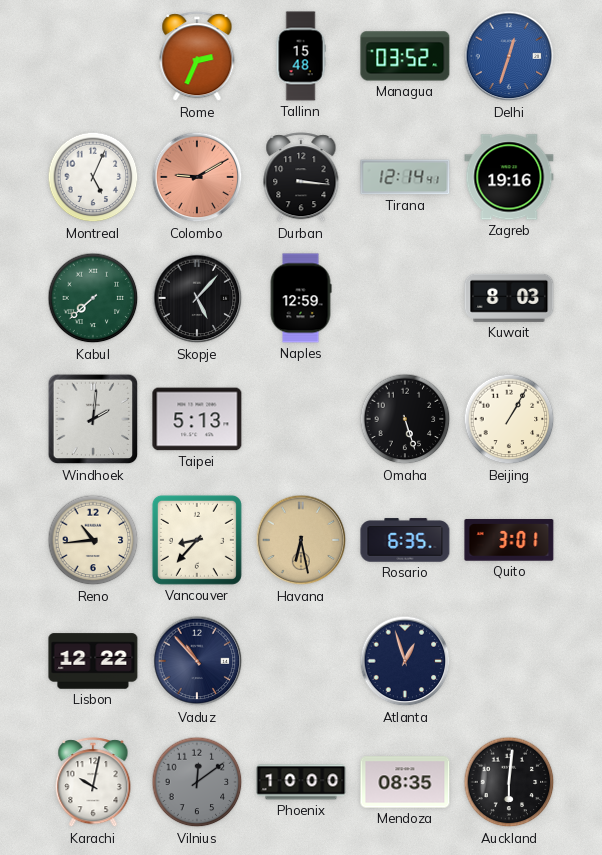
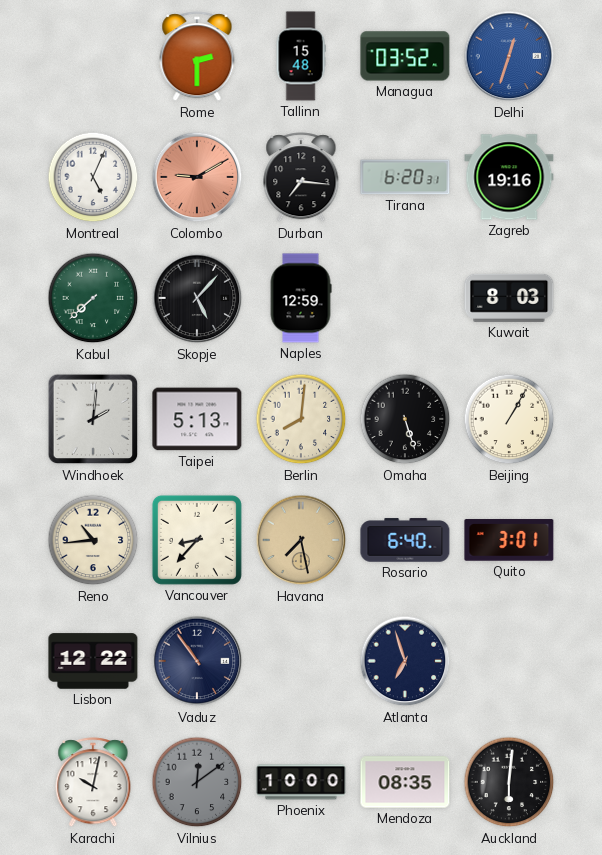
Rome: 2:34 -> 2:30 (197, 57)
Durban: 3:16 -> 7:16 (301, 178)
Tirana: 12:14 -> 6:20 (405, 177)
Berlin: none -> 8:01 (301, 419)
Havana: 6:28 -> 7:28 (301, 540)
Rosario: 6:35 -> 6:40 (405, 540)
Vaduz: 10:53 -> 10:54 (197, 661)
Atlanta: 12:57 -> 6:57 (405, 661)
